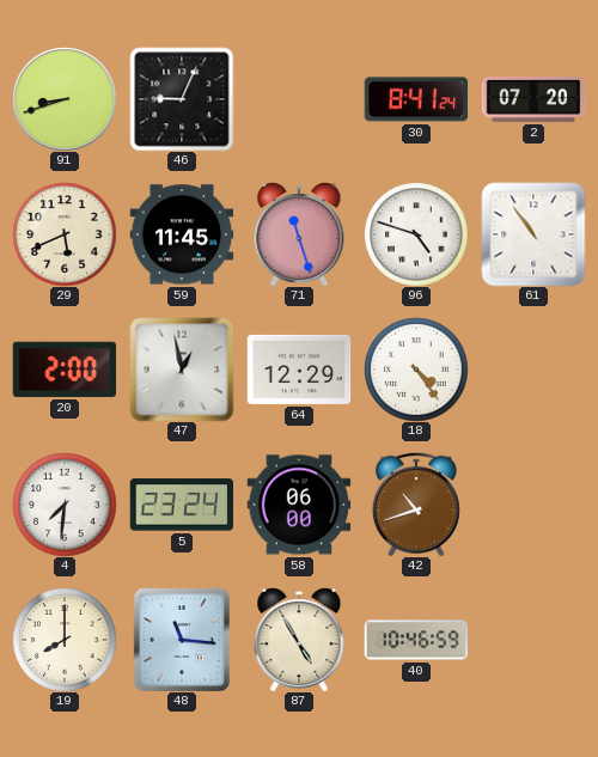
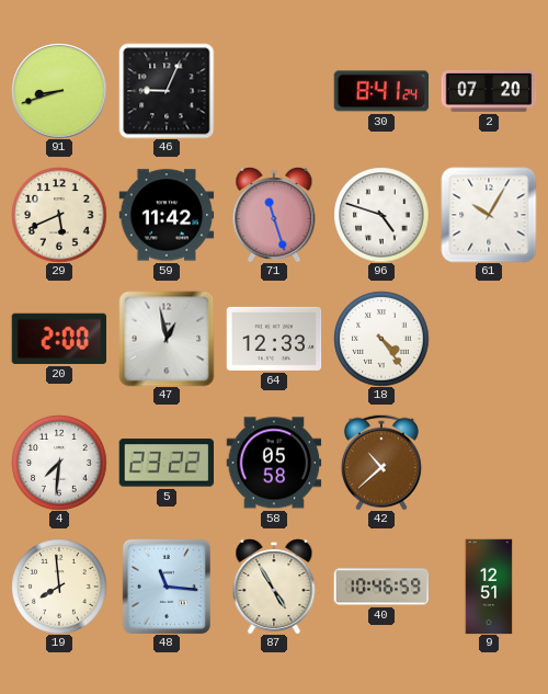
59: 11:45 -> 11:42 (167, 215)
61: 10:54 -> 10:05 (489, 215)
64: 12:29 -> 12:33 (274, 339)
5: 23:24 -> 23:22 (165, 463)
58: 06:00 -> 05:58 (274, 463)
42: 10:42 -> 10:38 (381, 463)
19: 8:00 -> 7:59 (59, 587)
9: none -> 12:51 (489, 587)
